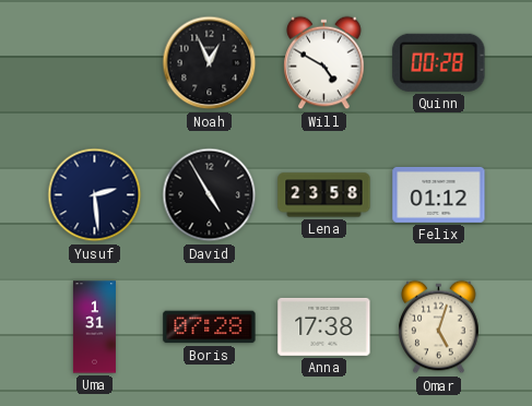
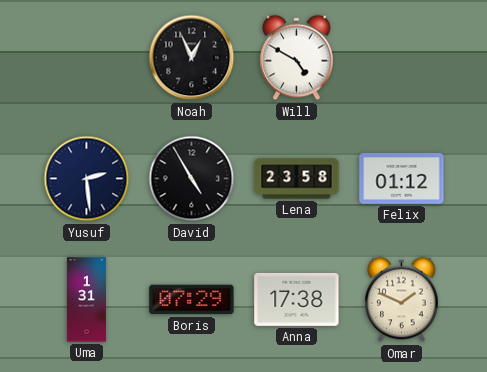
Quinn: 00:28 -> none (439, 62)
Boris: 07:28 -> 07:29 (192, 300)
Omar: 5:03 -> 1:49 (402, 300)
